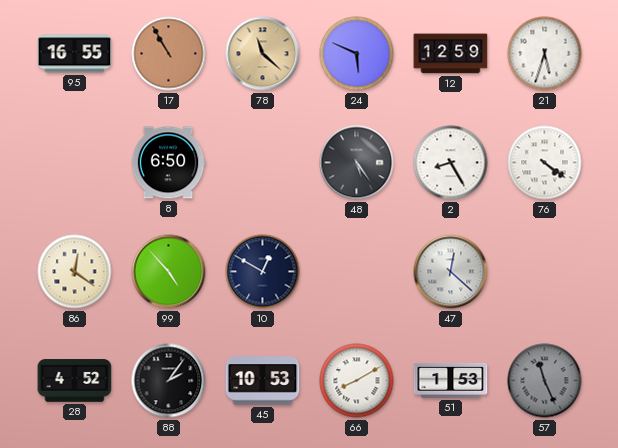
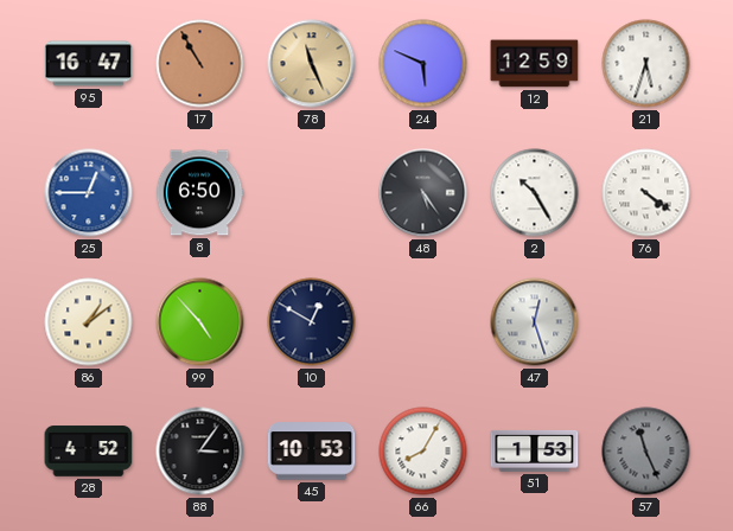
95: 16:55 -> 16:47 (89, 64)
78: 11:22 -> 11:26 (312, 64)
25: none -> 12:45 (89, 193)
2: 8:25 -> 10:25 (535, 193)
86: 12:21 -> 1:09 (89, 322)
47: 12:22 -> 12:27 (535, 322)
88: 2:06 -> 3:06 (200, 452)
66: 8:10 -> 8:05 (423, 452)
